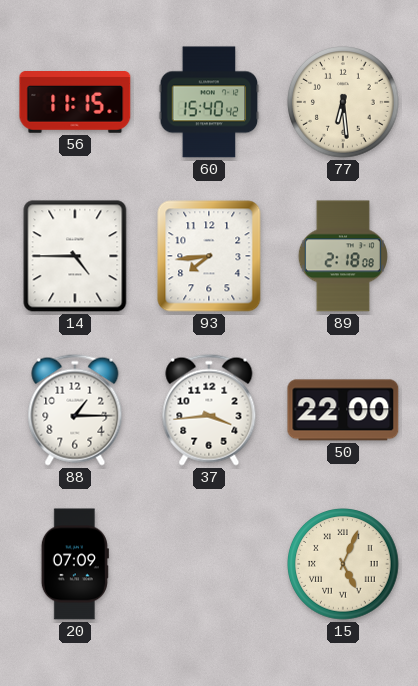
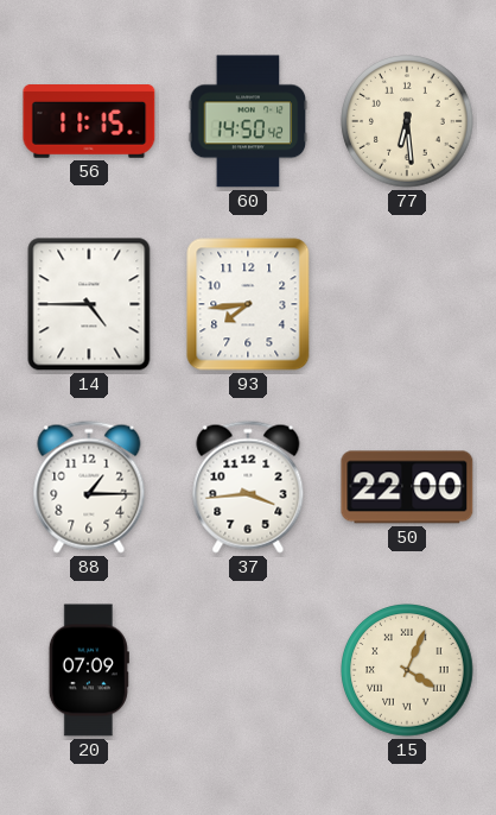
60: 15:40 -> 14:50 (248, 121)
89: 2:18 -> none (343, 256)
15: 5:04 -> 4:04 (407, 670)
